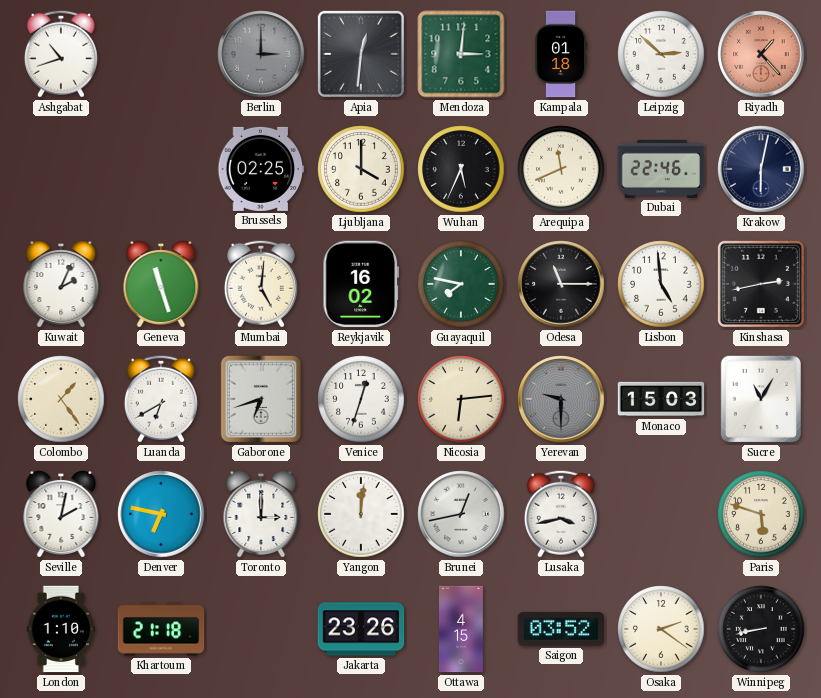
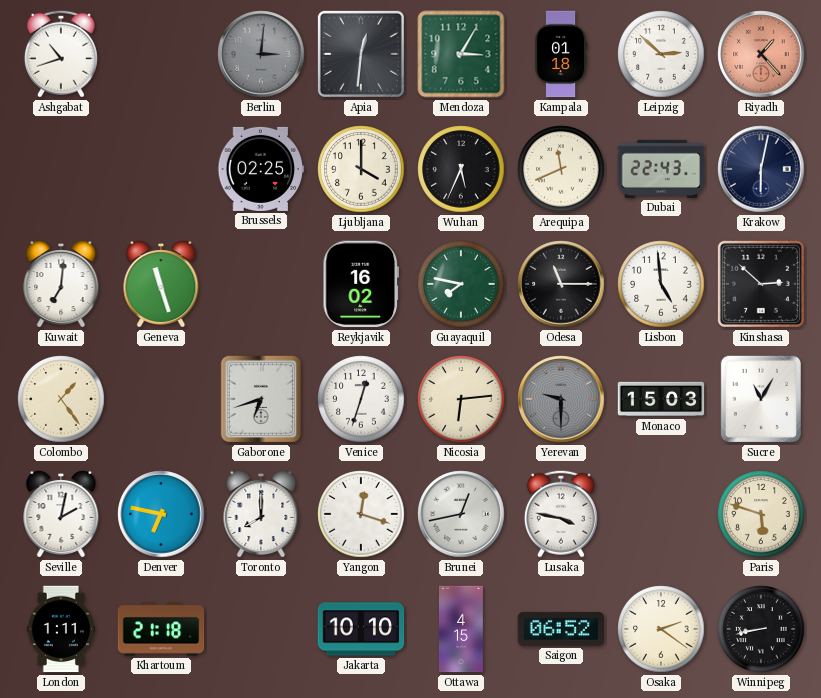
Berlin: 3:00 -> 3:01 (261, 54)
Mendoza: 3:01 -> 3:05 (461, 54)
Dubai: 22:46 -> 22:43 (661, 169)
Kuwait: 2:04 -> 7:01 (61, 284)
Mumbai: 5:01 -> none (261, 284)
Kinshasa: 2:43 -> 2:52 (761, 284)
Luanda: 6:40 -> none (161, 399)
Toronto: 3:00 -> 8:00 (261, 514)
Yangon: 12:01 -> 12:18 (361, 514)
Lusaka: 3:43 -> 3:47 (561, 514)
London: 1:10 -> 1:11 (61, 629)
Jakarta: 23:26 -> 10:10 (361, 629)
Saigon: 03:52 -> 06:52 (561, 629)
